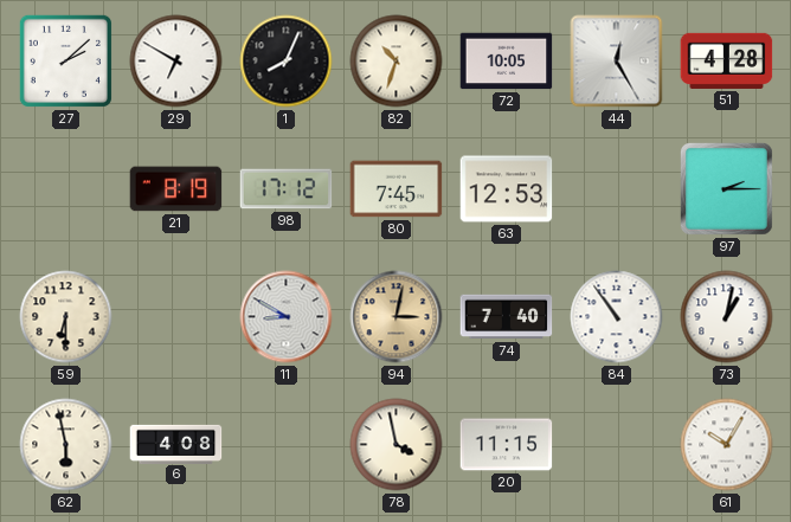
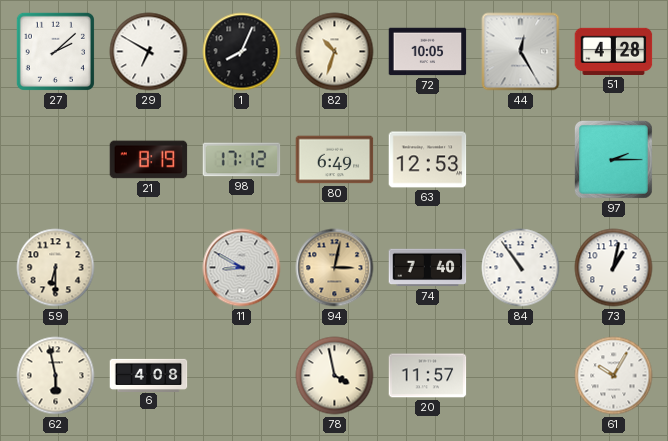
80: 7:45 -> 6:49 (335, 160)
20: 11:15 -> 11:57 (428, 376)
